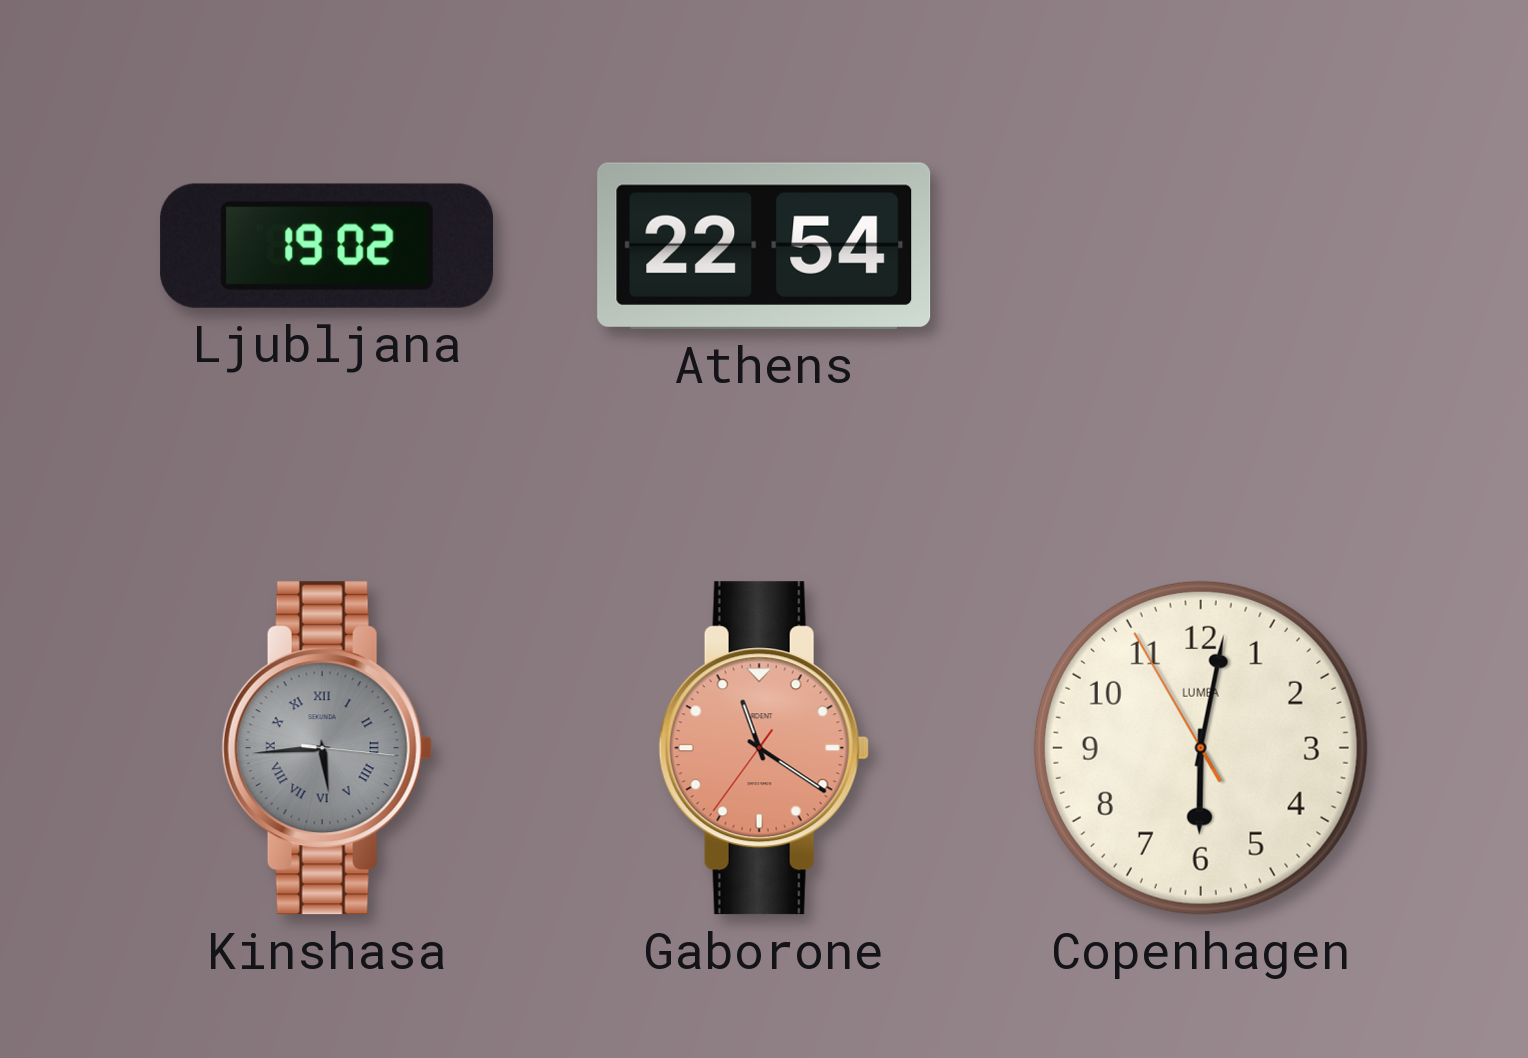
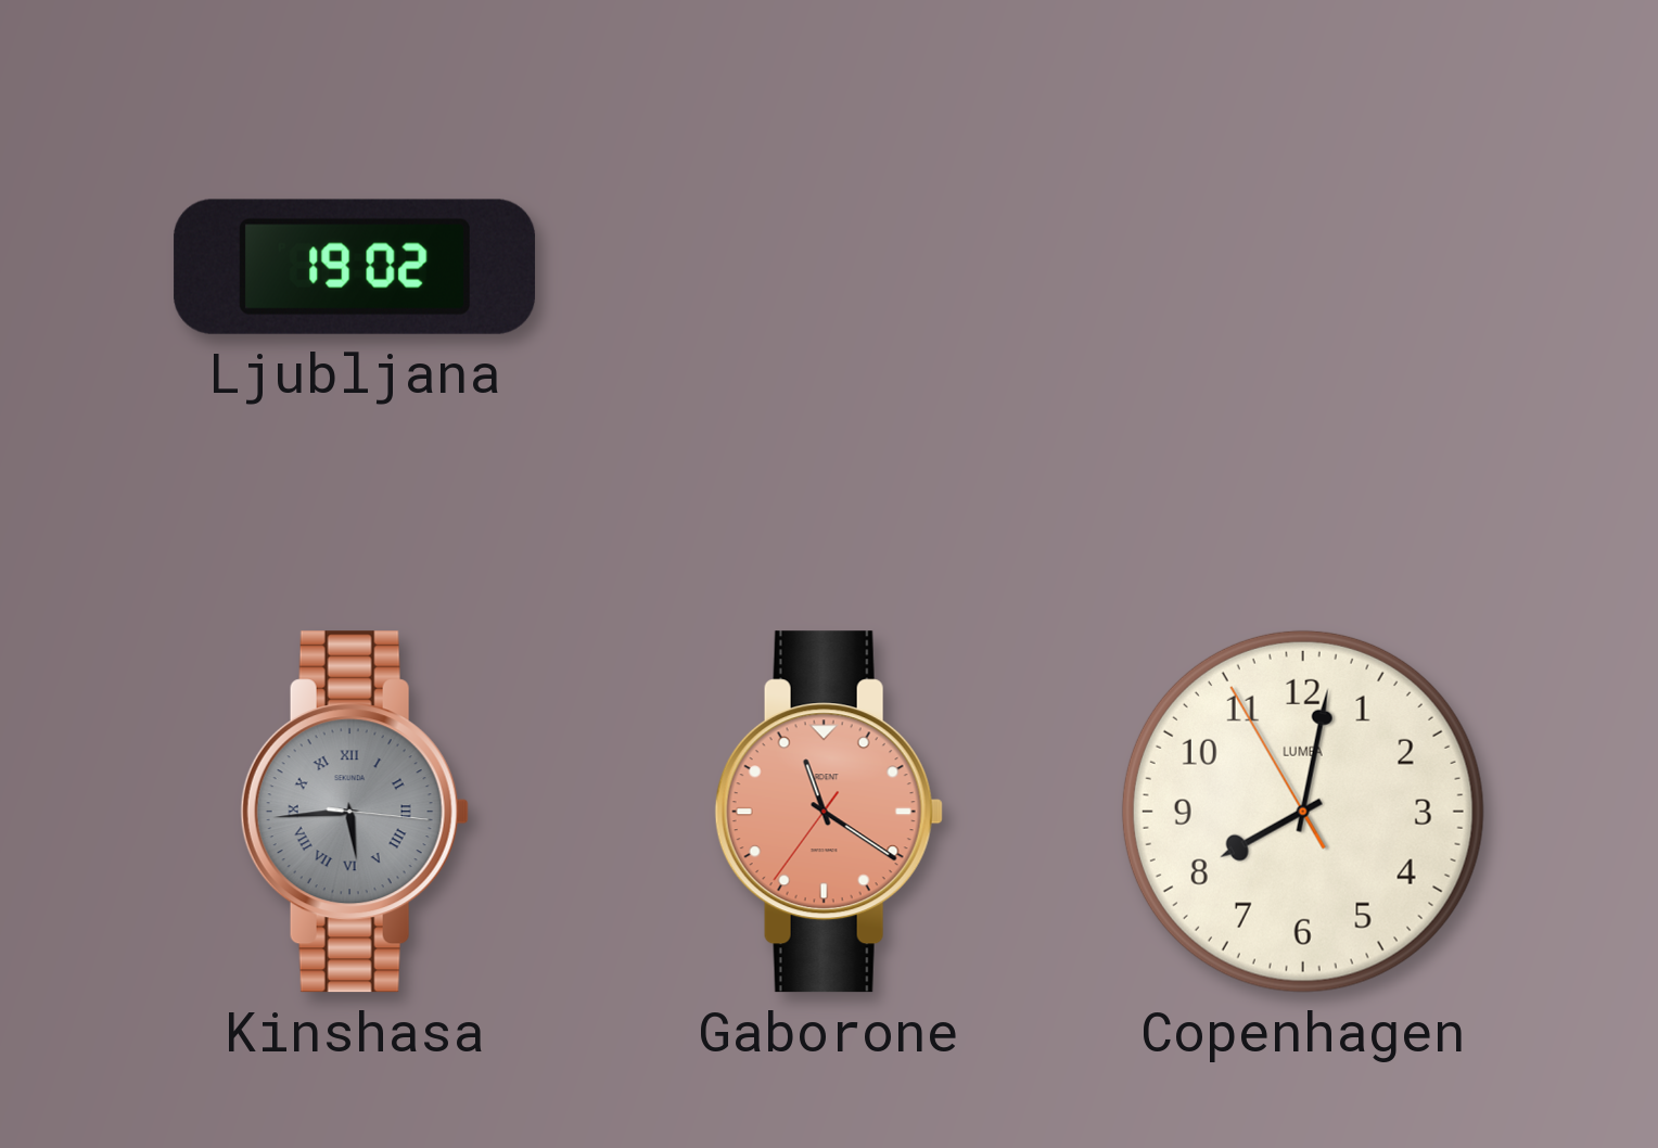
Athens: 22:54 -> none (764, 246)
Copenhagen: 6:01 -> 8:01 (1303, 812)
